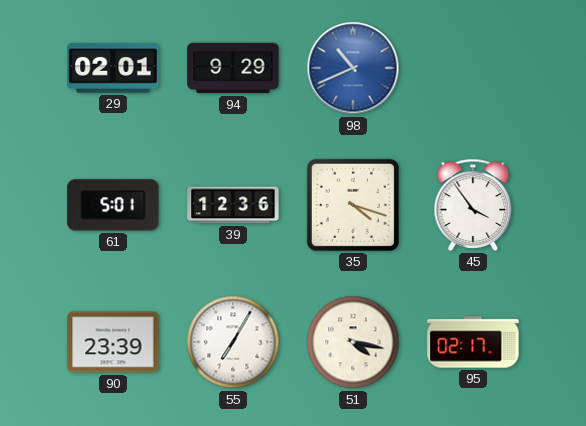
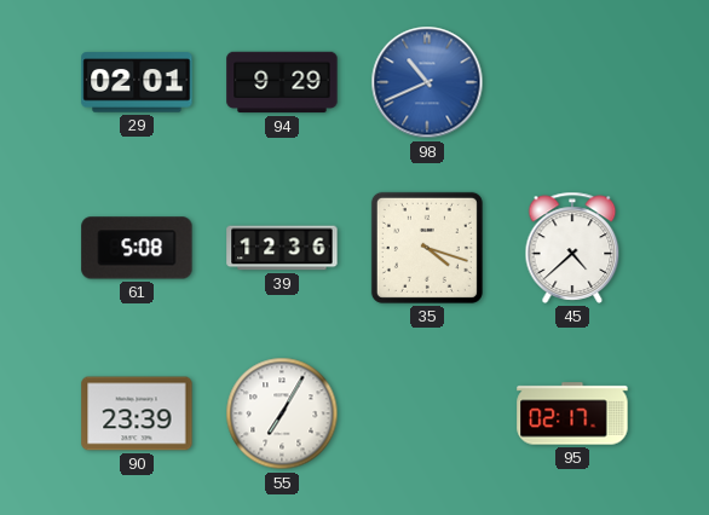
61: 5:01 -> 5:08 (137, 248)
45: 3:54 -> 4:38 (572, 248)
51: 4:17 -> none (353, 342)
